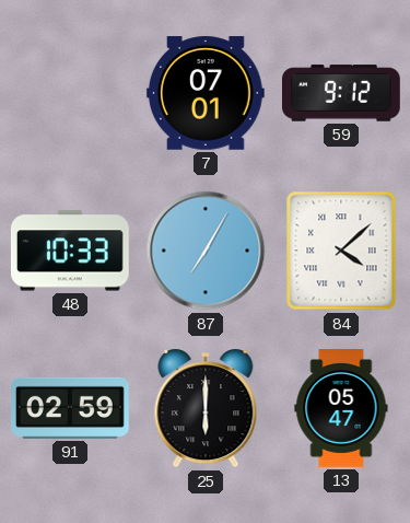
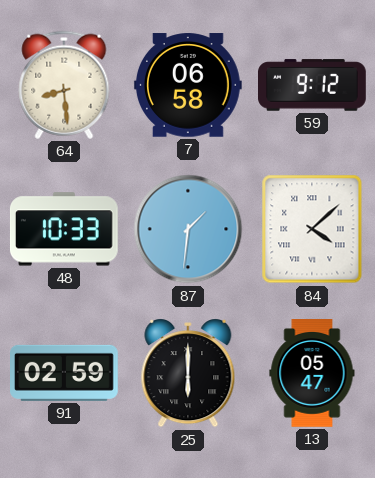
64: none -> 8:29 (64, 85)
7: 07:01 -> 06:58 (188, 85)
87: 7:05 -> 1:31 (188, 229)
